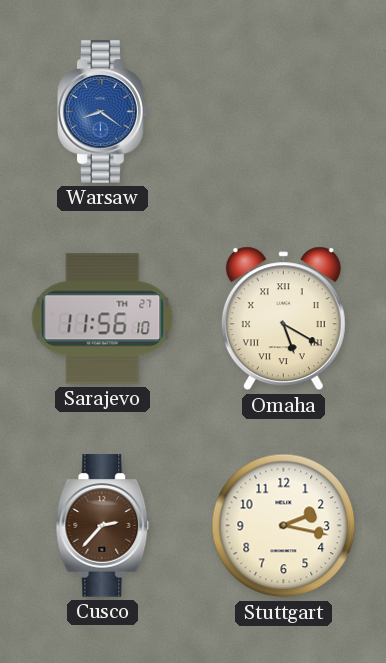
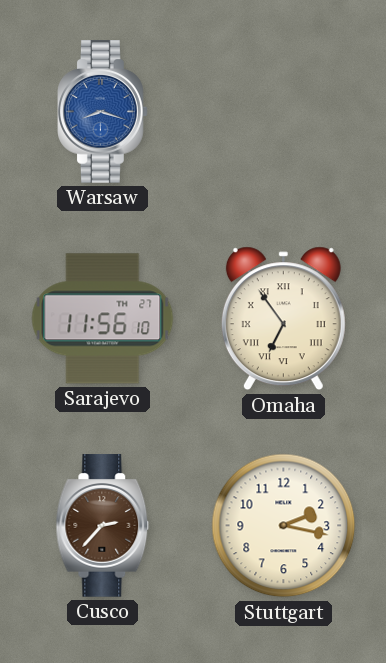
Warsaw: 8:21 -> 8:18 (103, 112)
Omaha: 5:20 -> 6:54 (283, 319)
